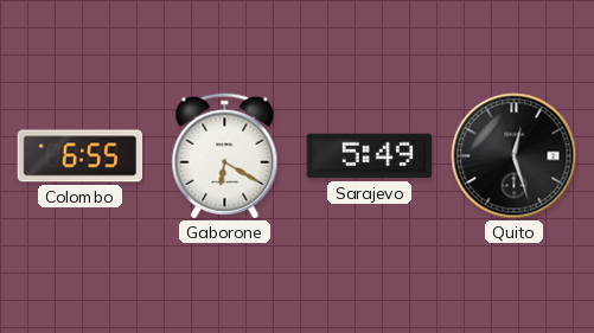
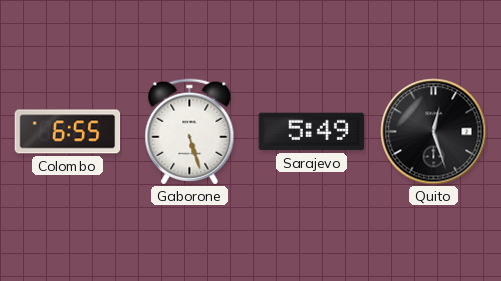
Gaborone: 6:20 -> 5:27 (190, 132)
